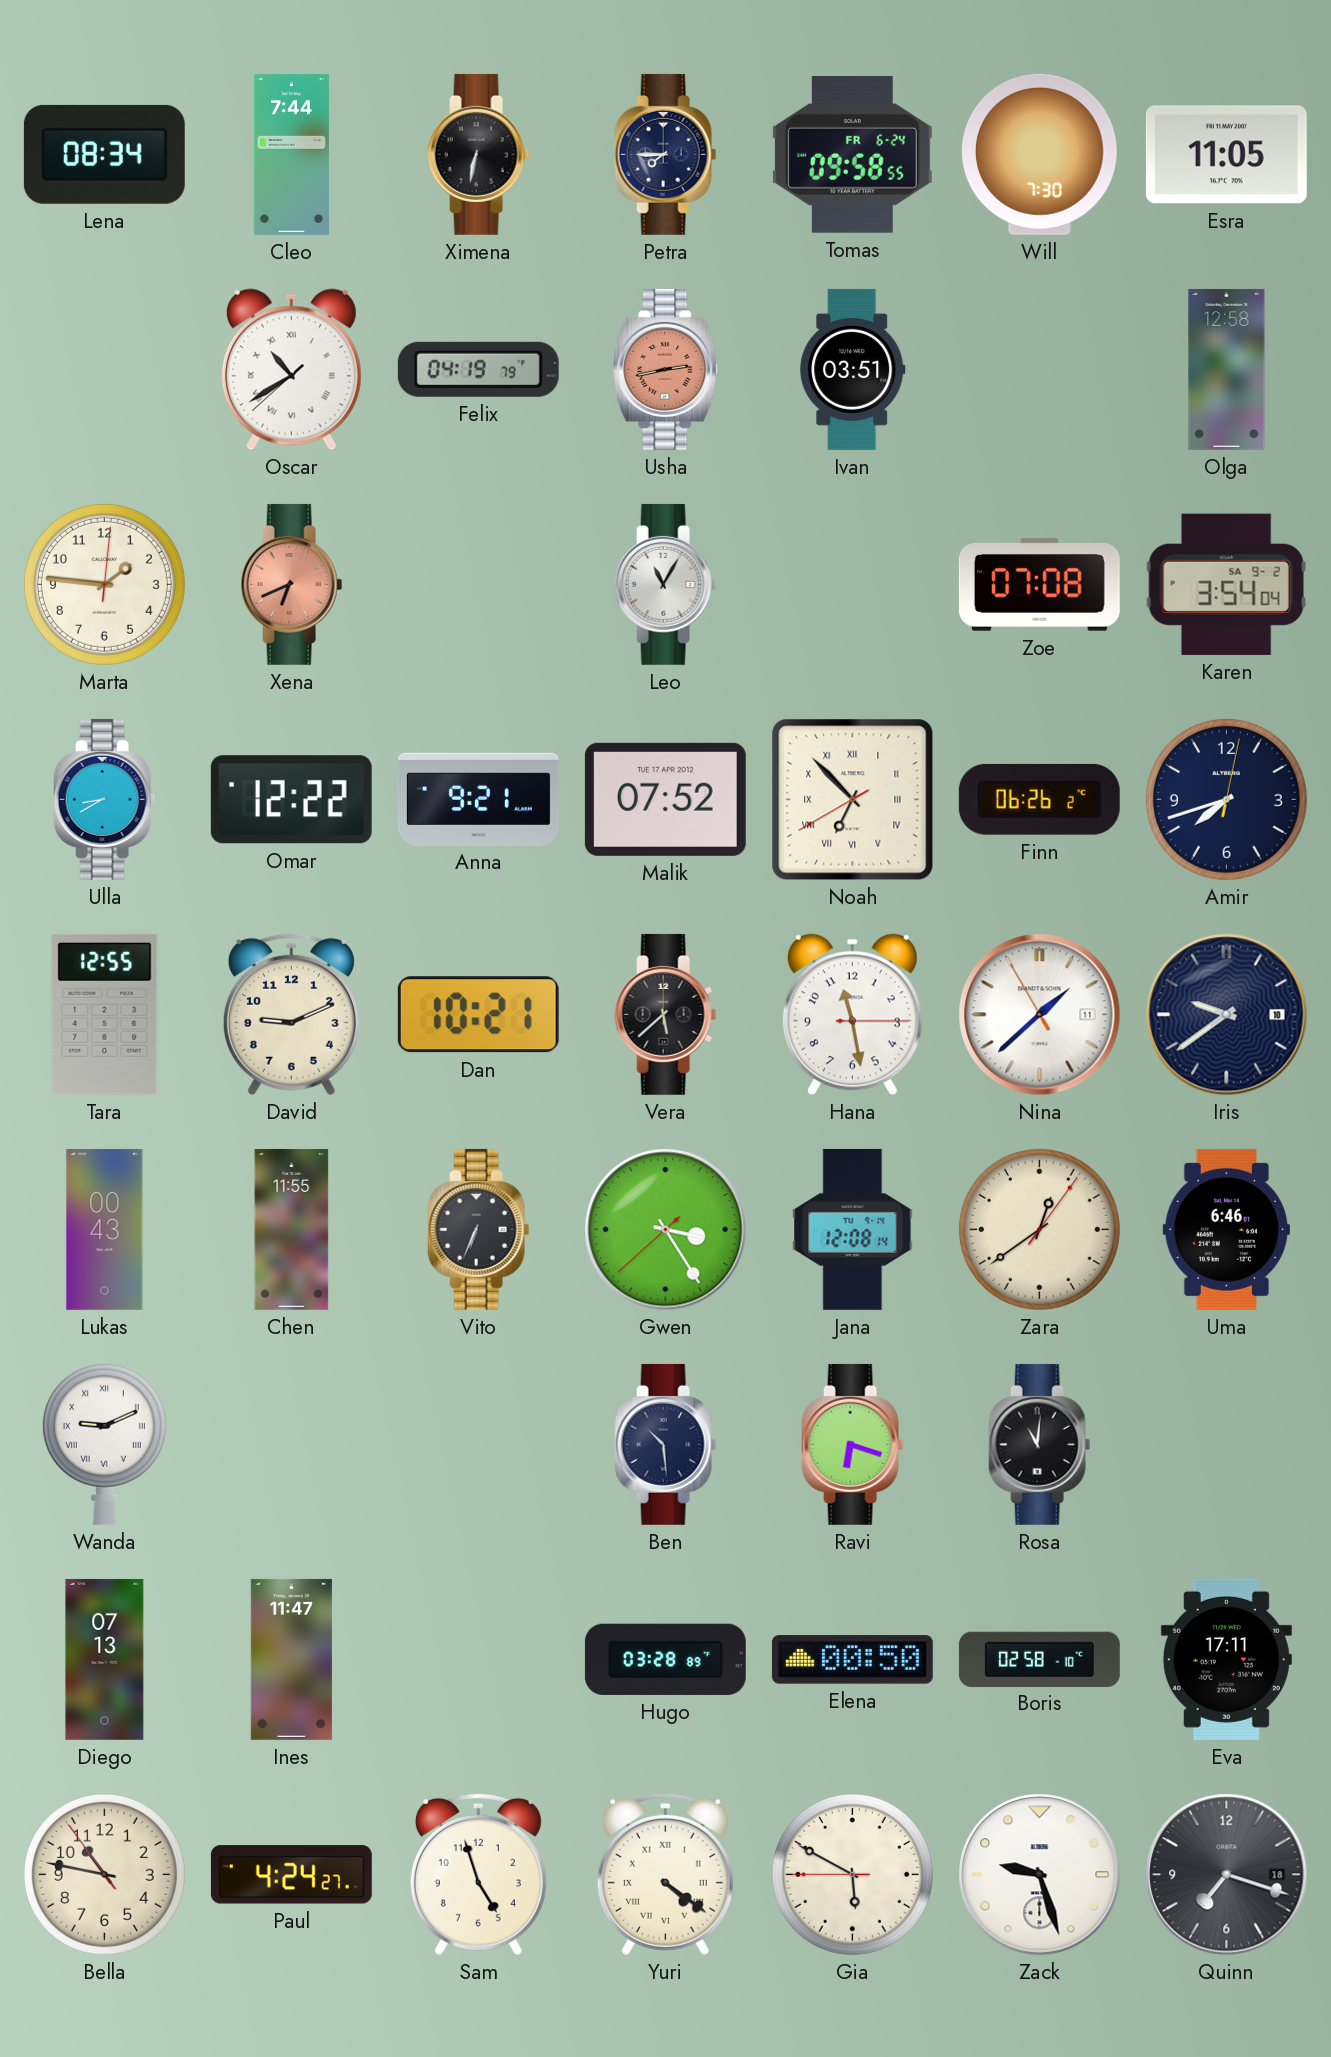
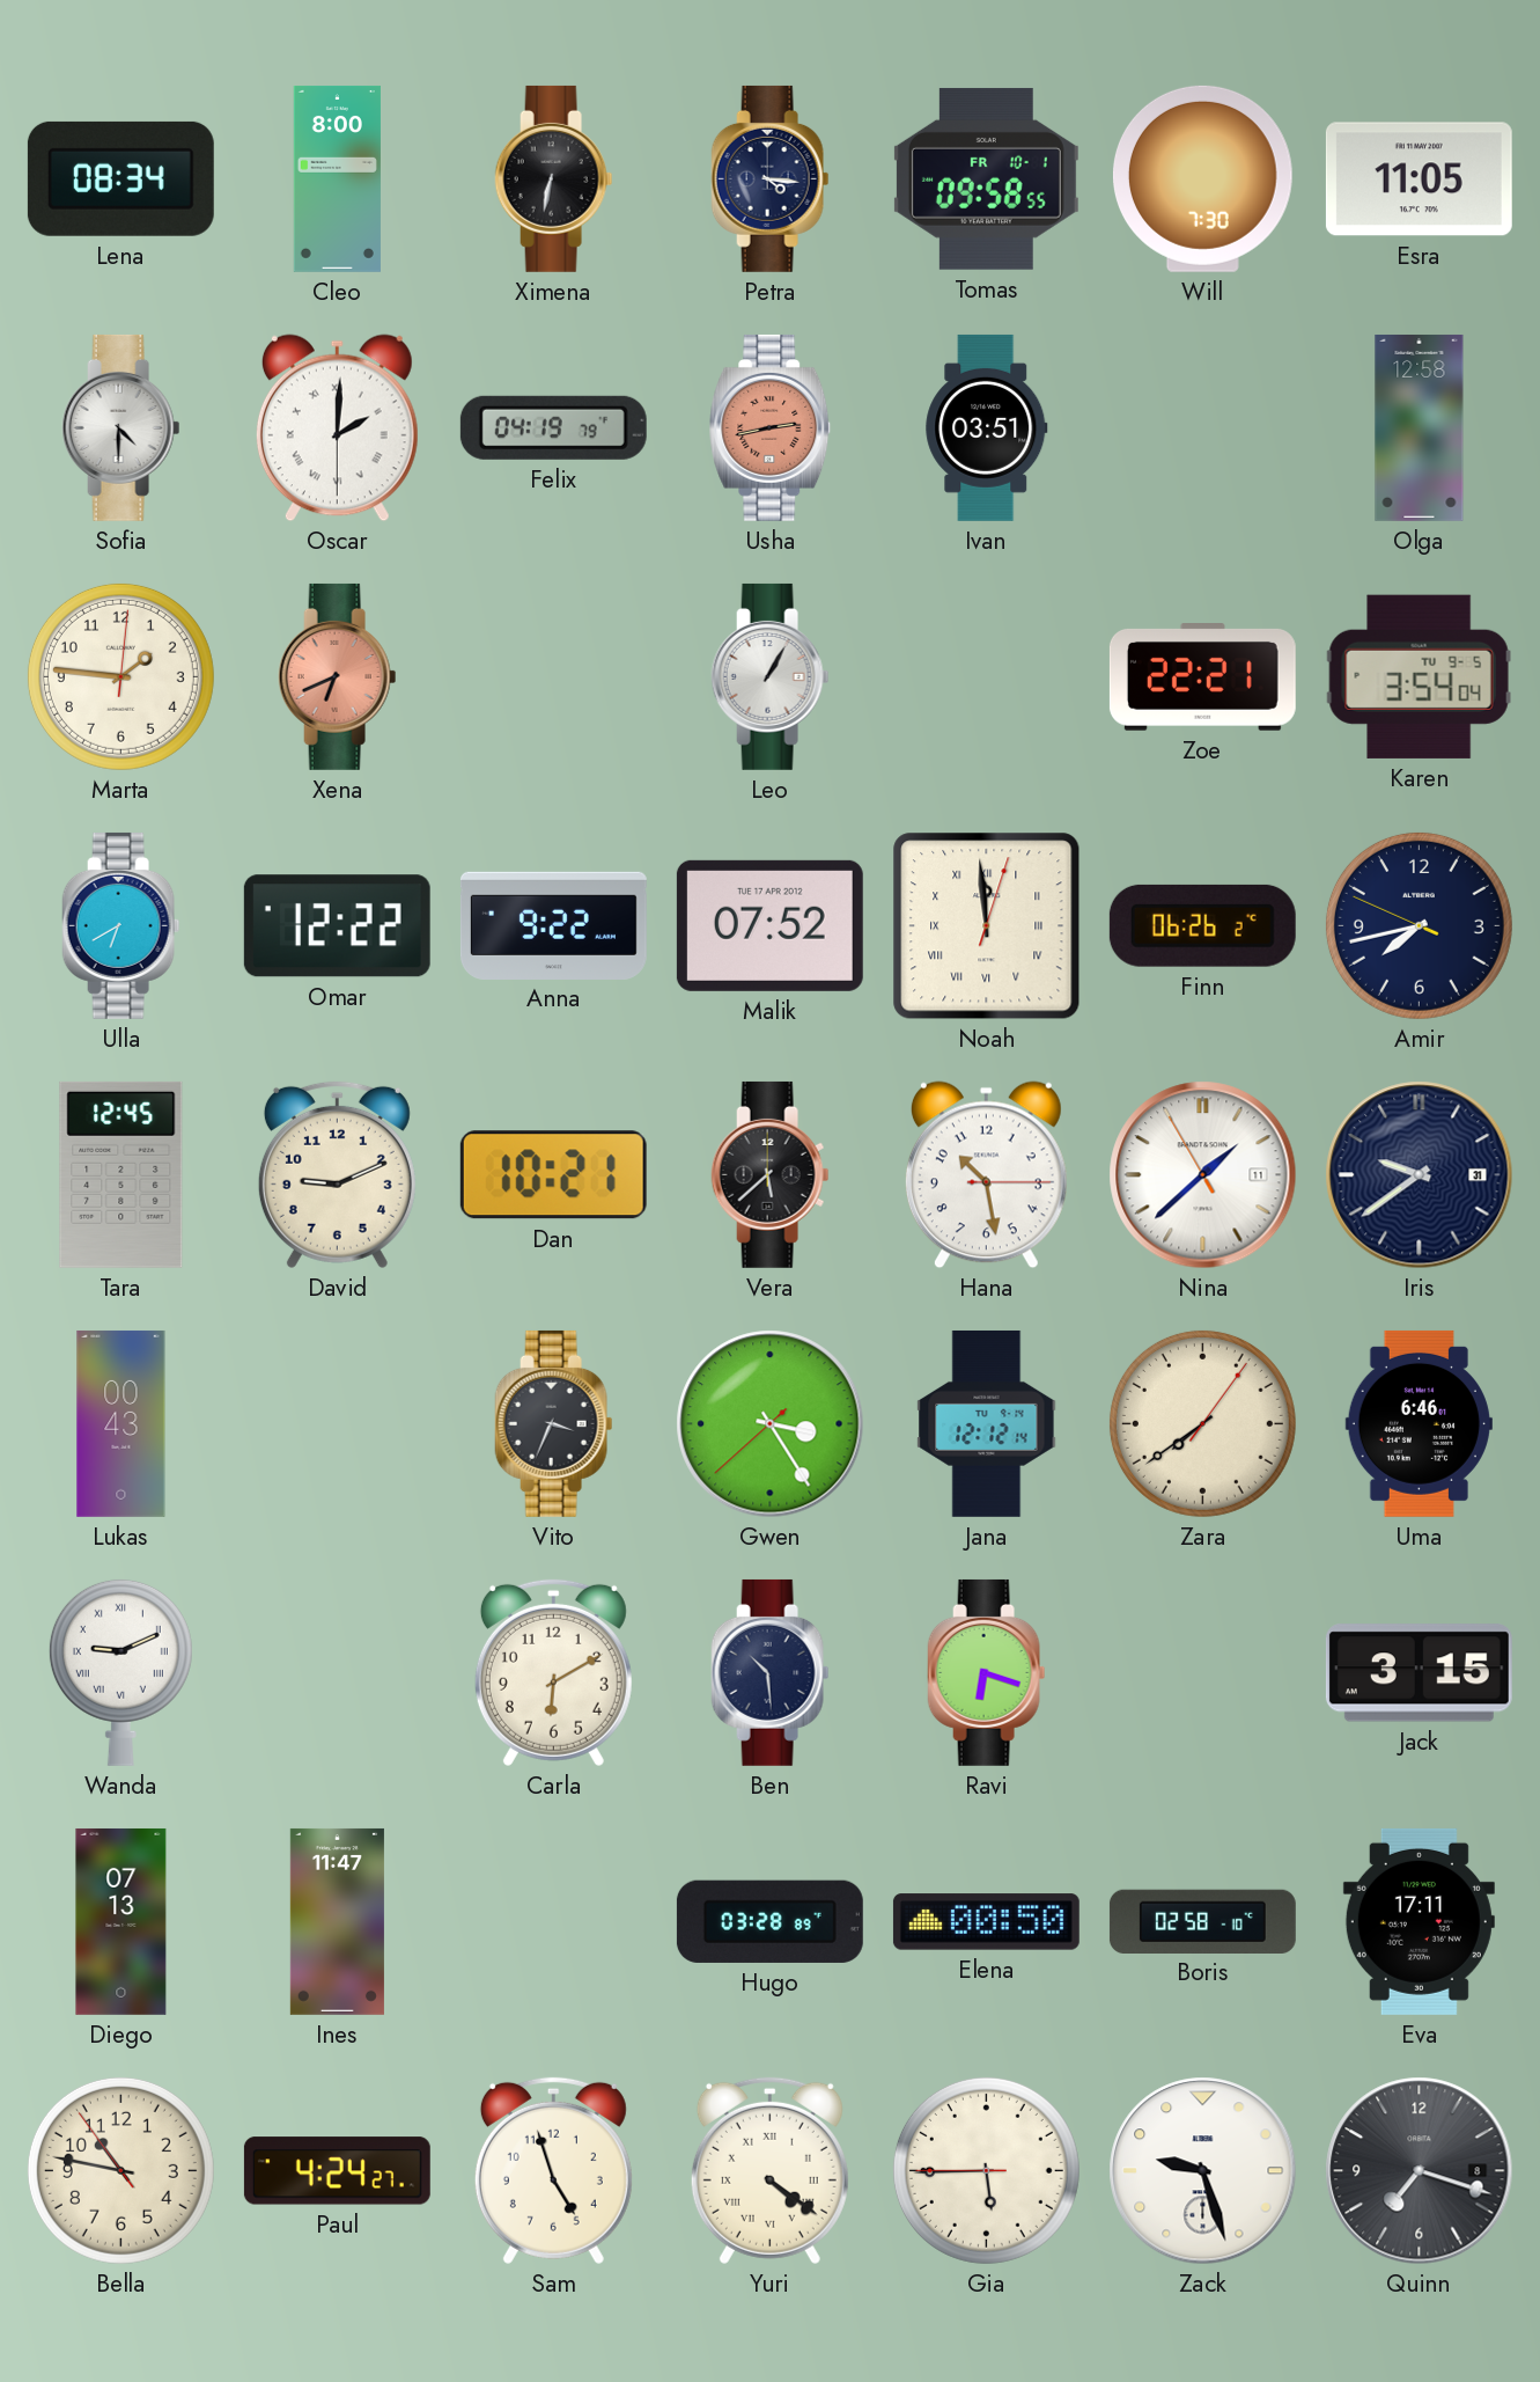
Cleo: 7:44 -> 8:00 (337, 178)
Petra: 7:45 -> 4:16 (771, 178)
Tomas date: FR 6-24 -> FR 10-1 (986, 178)
Sofia: none -> 4:30 (121, 427)
Oscar: 10:39 -> 2:00 (337, 428)
Leo: 11:05 -> 1:05 (771, 676)
Zoe: 07:08 -> 22:21 (1202, 677)
Karen date: SA 9-2 -> TU 9-5 (1419, 676)
Ulla: 8:40 -> 6:40 (121, 925)
Anna: 9:21 -> 9:22 (553, 925)
Noah: 6:52 -> 11:59 (987, 926)
Amir: 7:42:02 -> 7:42:49 (1419, 925)
Tara: 12:55 -> 12:45 (121, 1174)
Hana: 11:28 -> 10:28 (986, 1175)
Iris date: 10 -> 31 (1420, 1175)
Chen: 11:55 -> none (292, 1229)
Vito: 6:34 -> 3:34 (554, 1423)
Jana: 12:08 -> 12:12 (987, 1423)
Zara: 12:39 -> 7:39 (1202, 1423)
Carla: none -> 6:10 (553, 1672)
Rosa: 11:01 -> none (1040, 1444)
Jack: none -> 3:15 (1419, 1673)
Gia: 5:49 -> 5:44 (986, 2170)
Quinn date: 18 -> 8 (1420, 2171)
